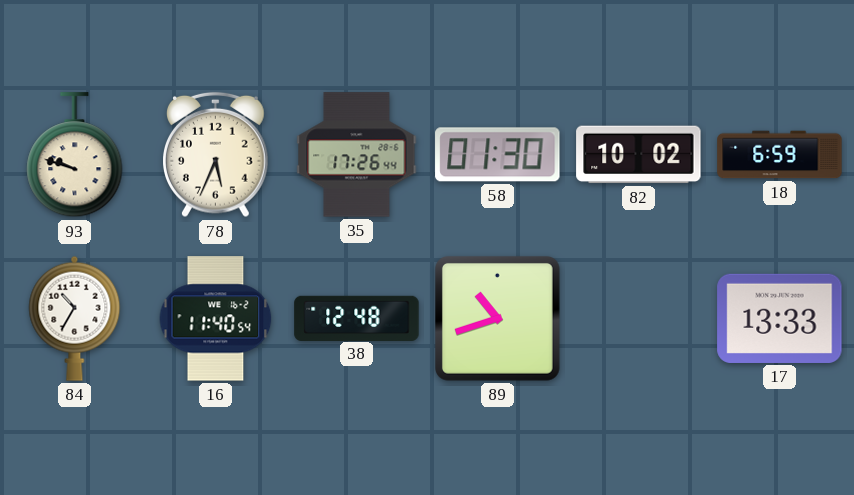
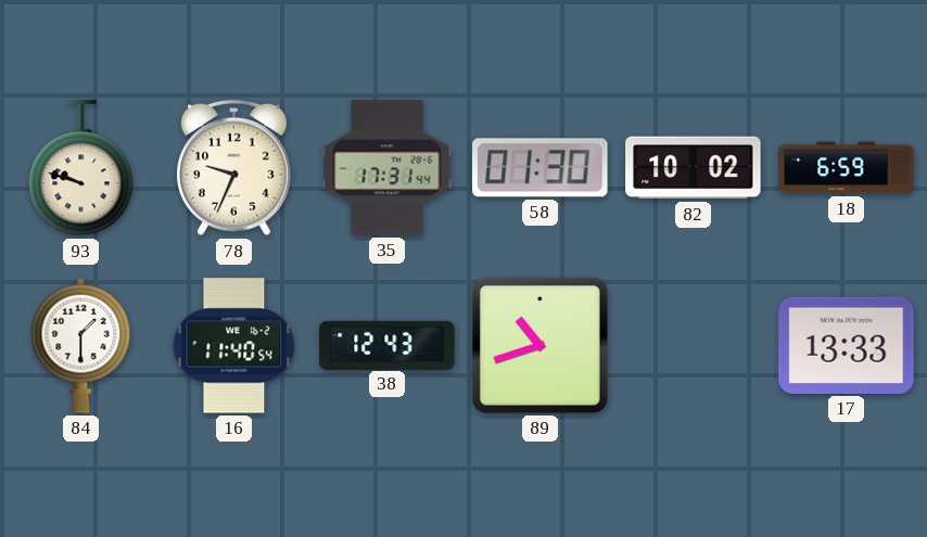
78: 5:34 -> 9:34 (234, 168)
35: 17:26 -> 17:31 (388, 168)
84: 10:35 -> 1:30 (81, 345)
38: 12:48 -> 12:43 (388, 345)
